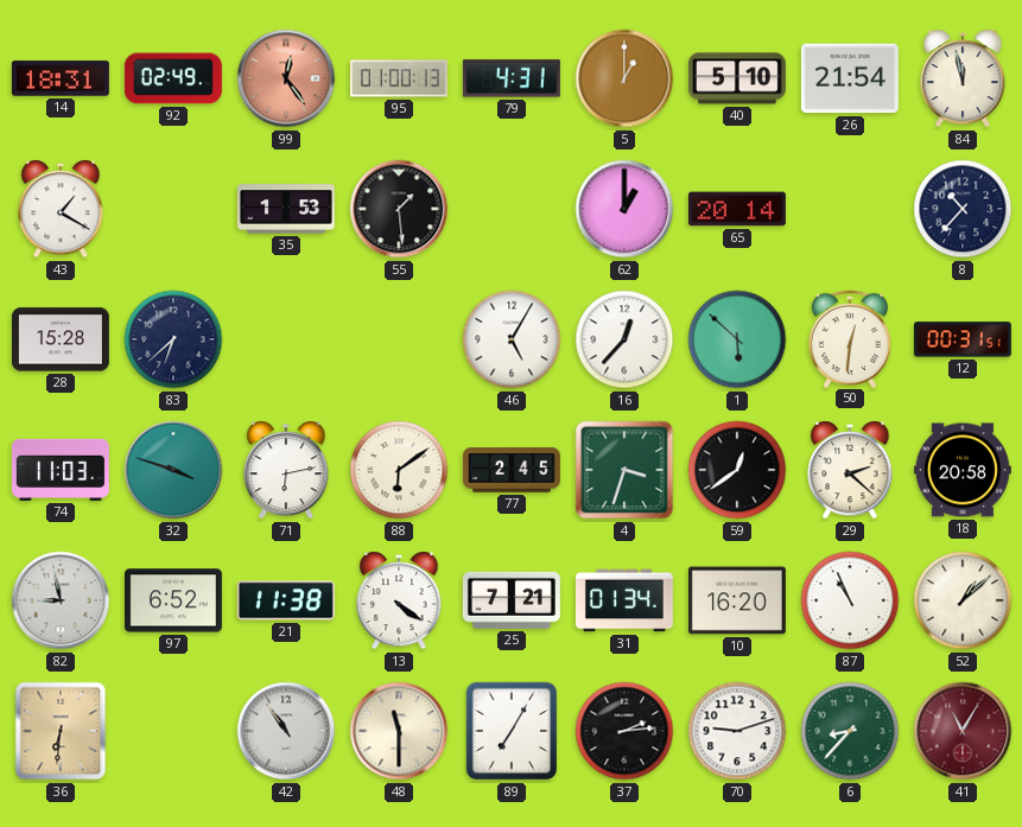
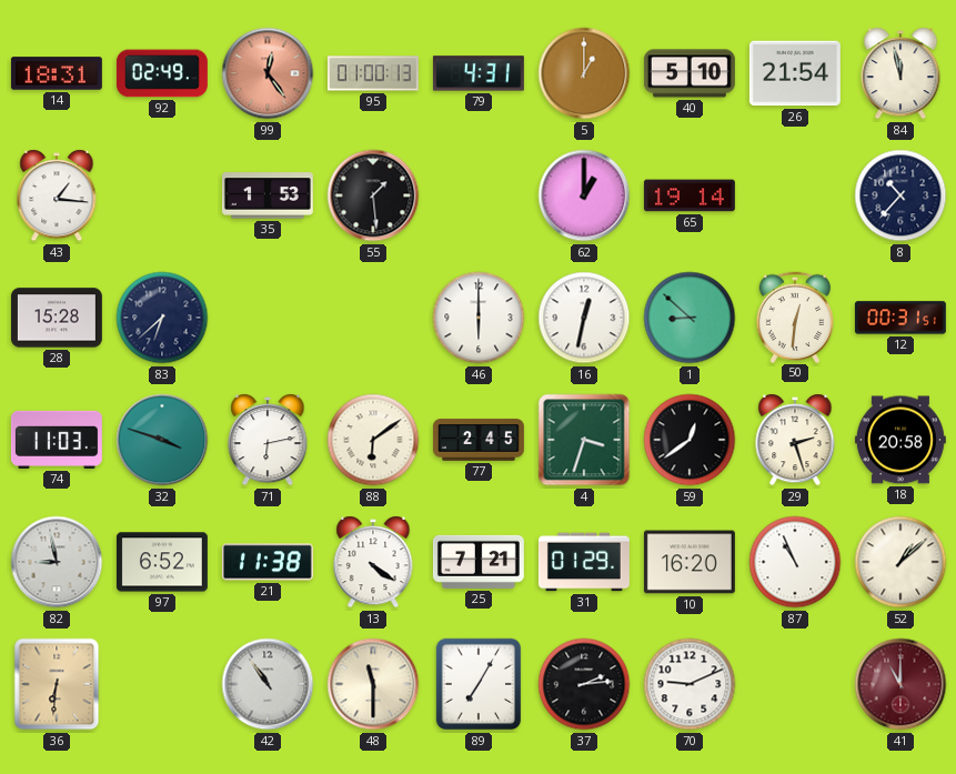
43: 1:20 -> 1:16 (57, 195)
65: 20:14 -> 19:14 (690, 195)
46: 5:05 -> 6:00 (479, 318)
16: 12:37 -> 12:32 (584, 318)
1: 5:52 -> 8:52 (690, 318)
29: 2:22 -> 2:27 (795, 440)
31: 01:34 -> 01:29 (584, 562)
70: 9:12 -> 9:11 (690, 684)
6: 8:37 -> none (850, 731)
41: 11:05 -> 11:00 (900, 684)
